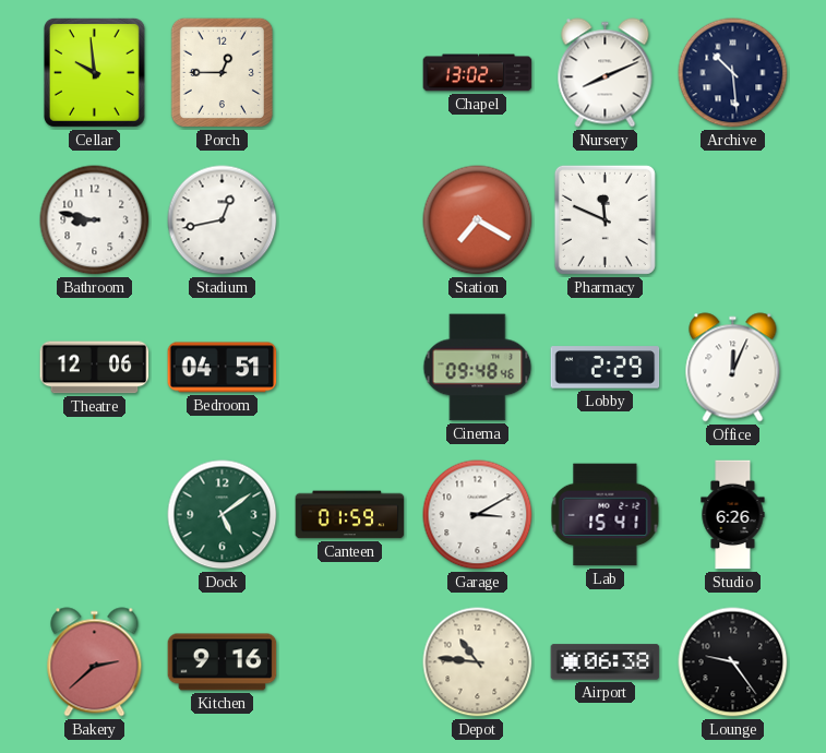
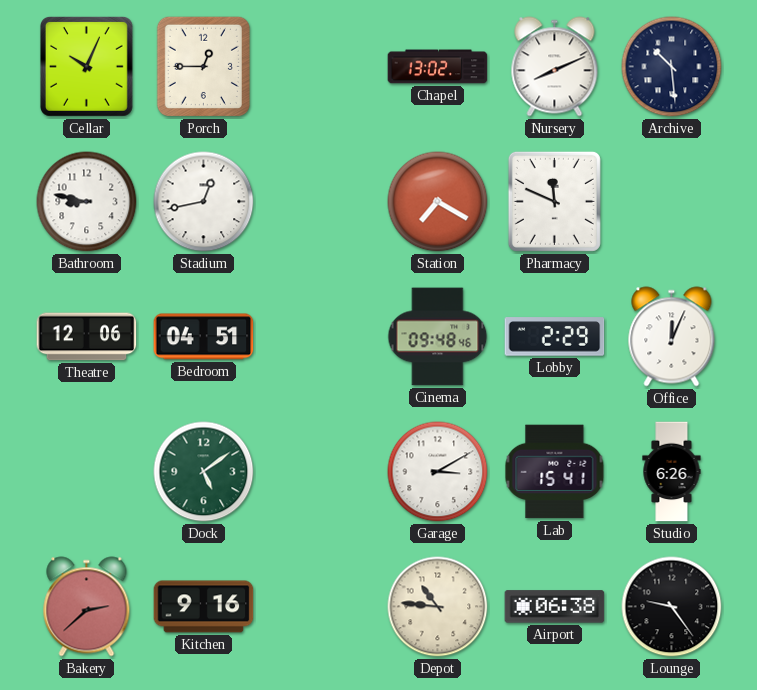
Cellar: 9:59 -> 10:04 (86, 66)
Canteen: 01:59 -> none (350, 515)
